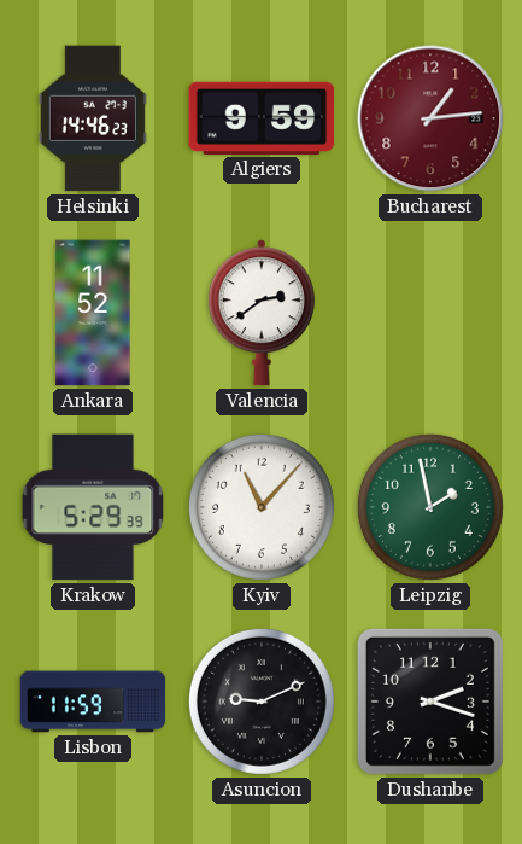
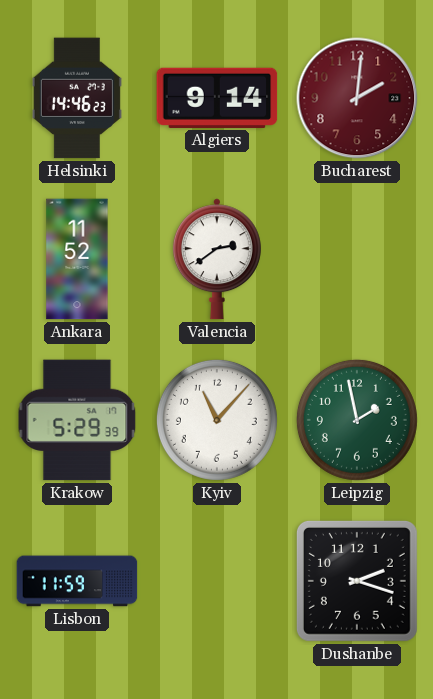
Algiers: 9:59 -> 9:14 (217, 98)
Bucharest: 1:14 -> 2:01 (357, 98)
Asuncion: 9:11 -> none (262, 702)
